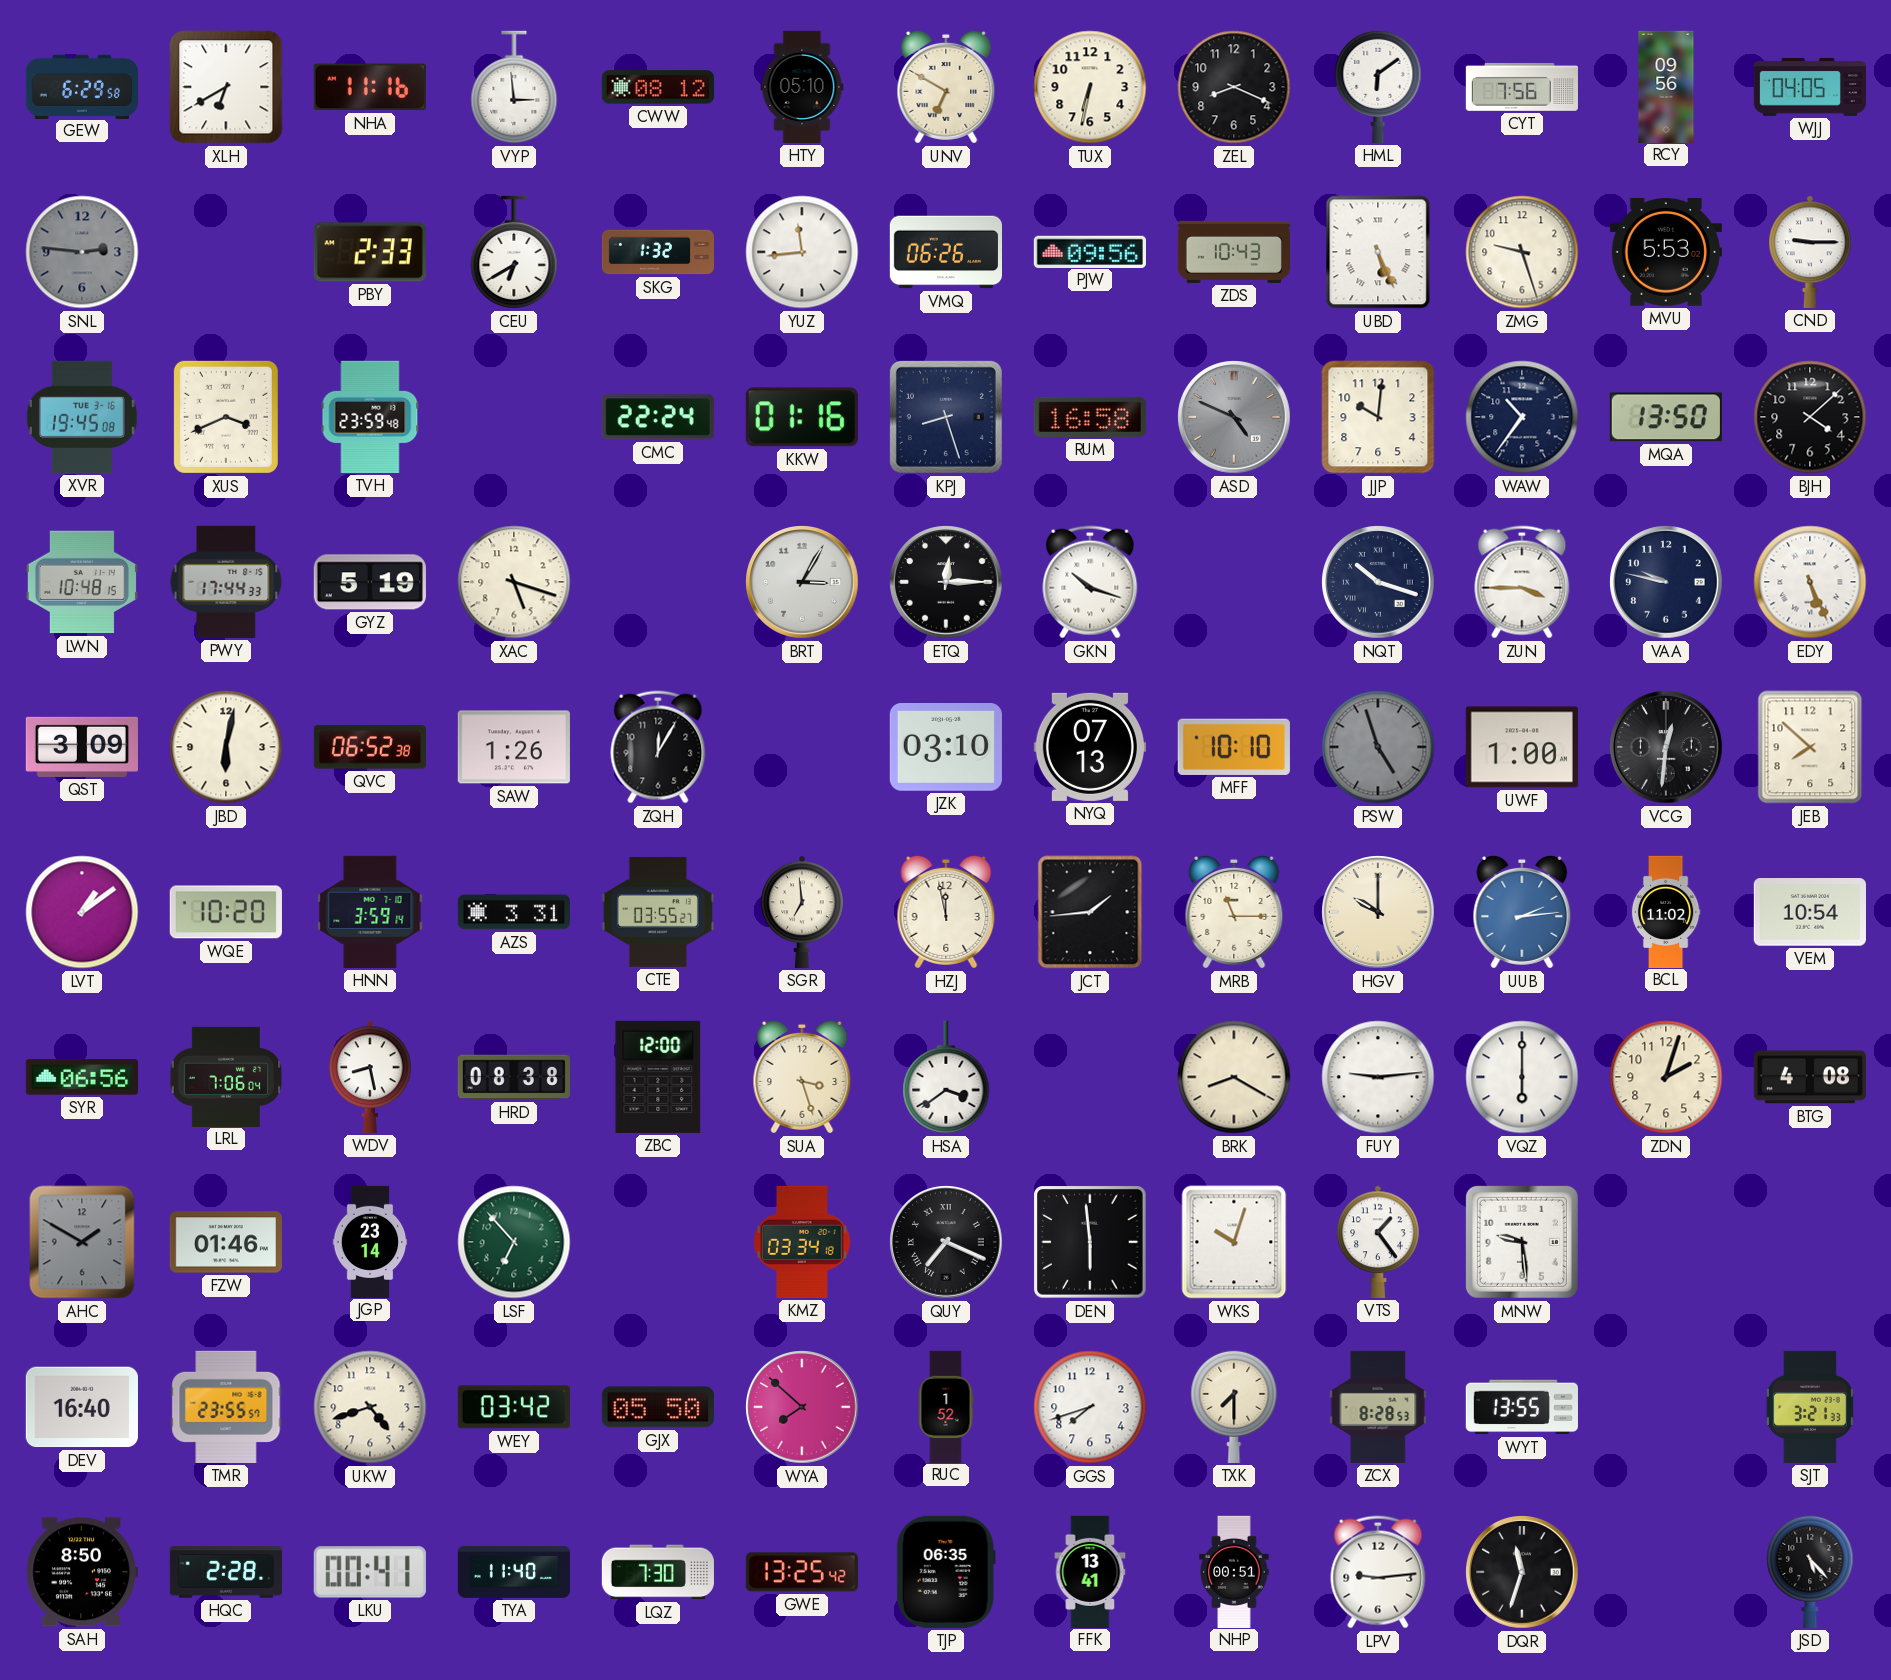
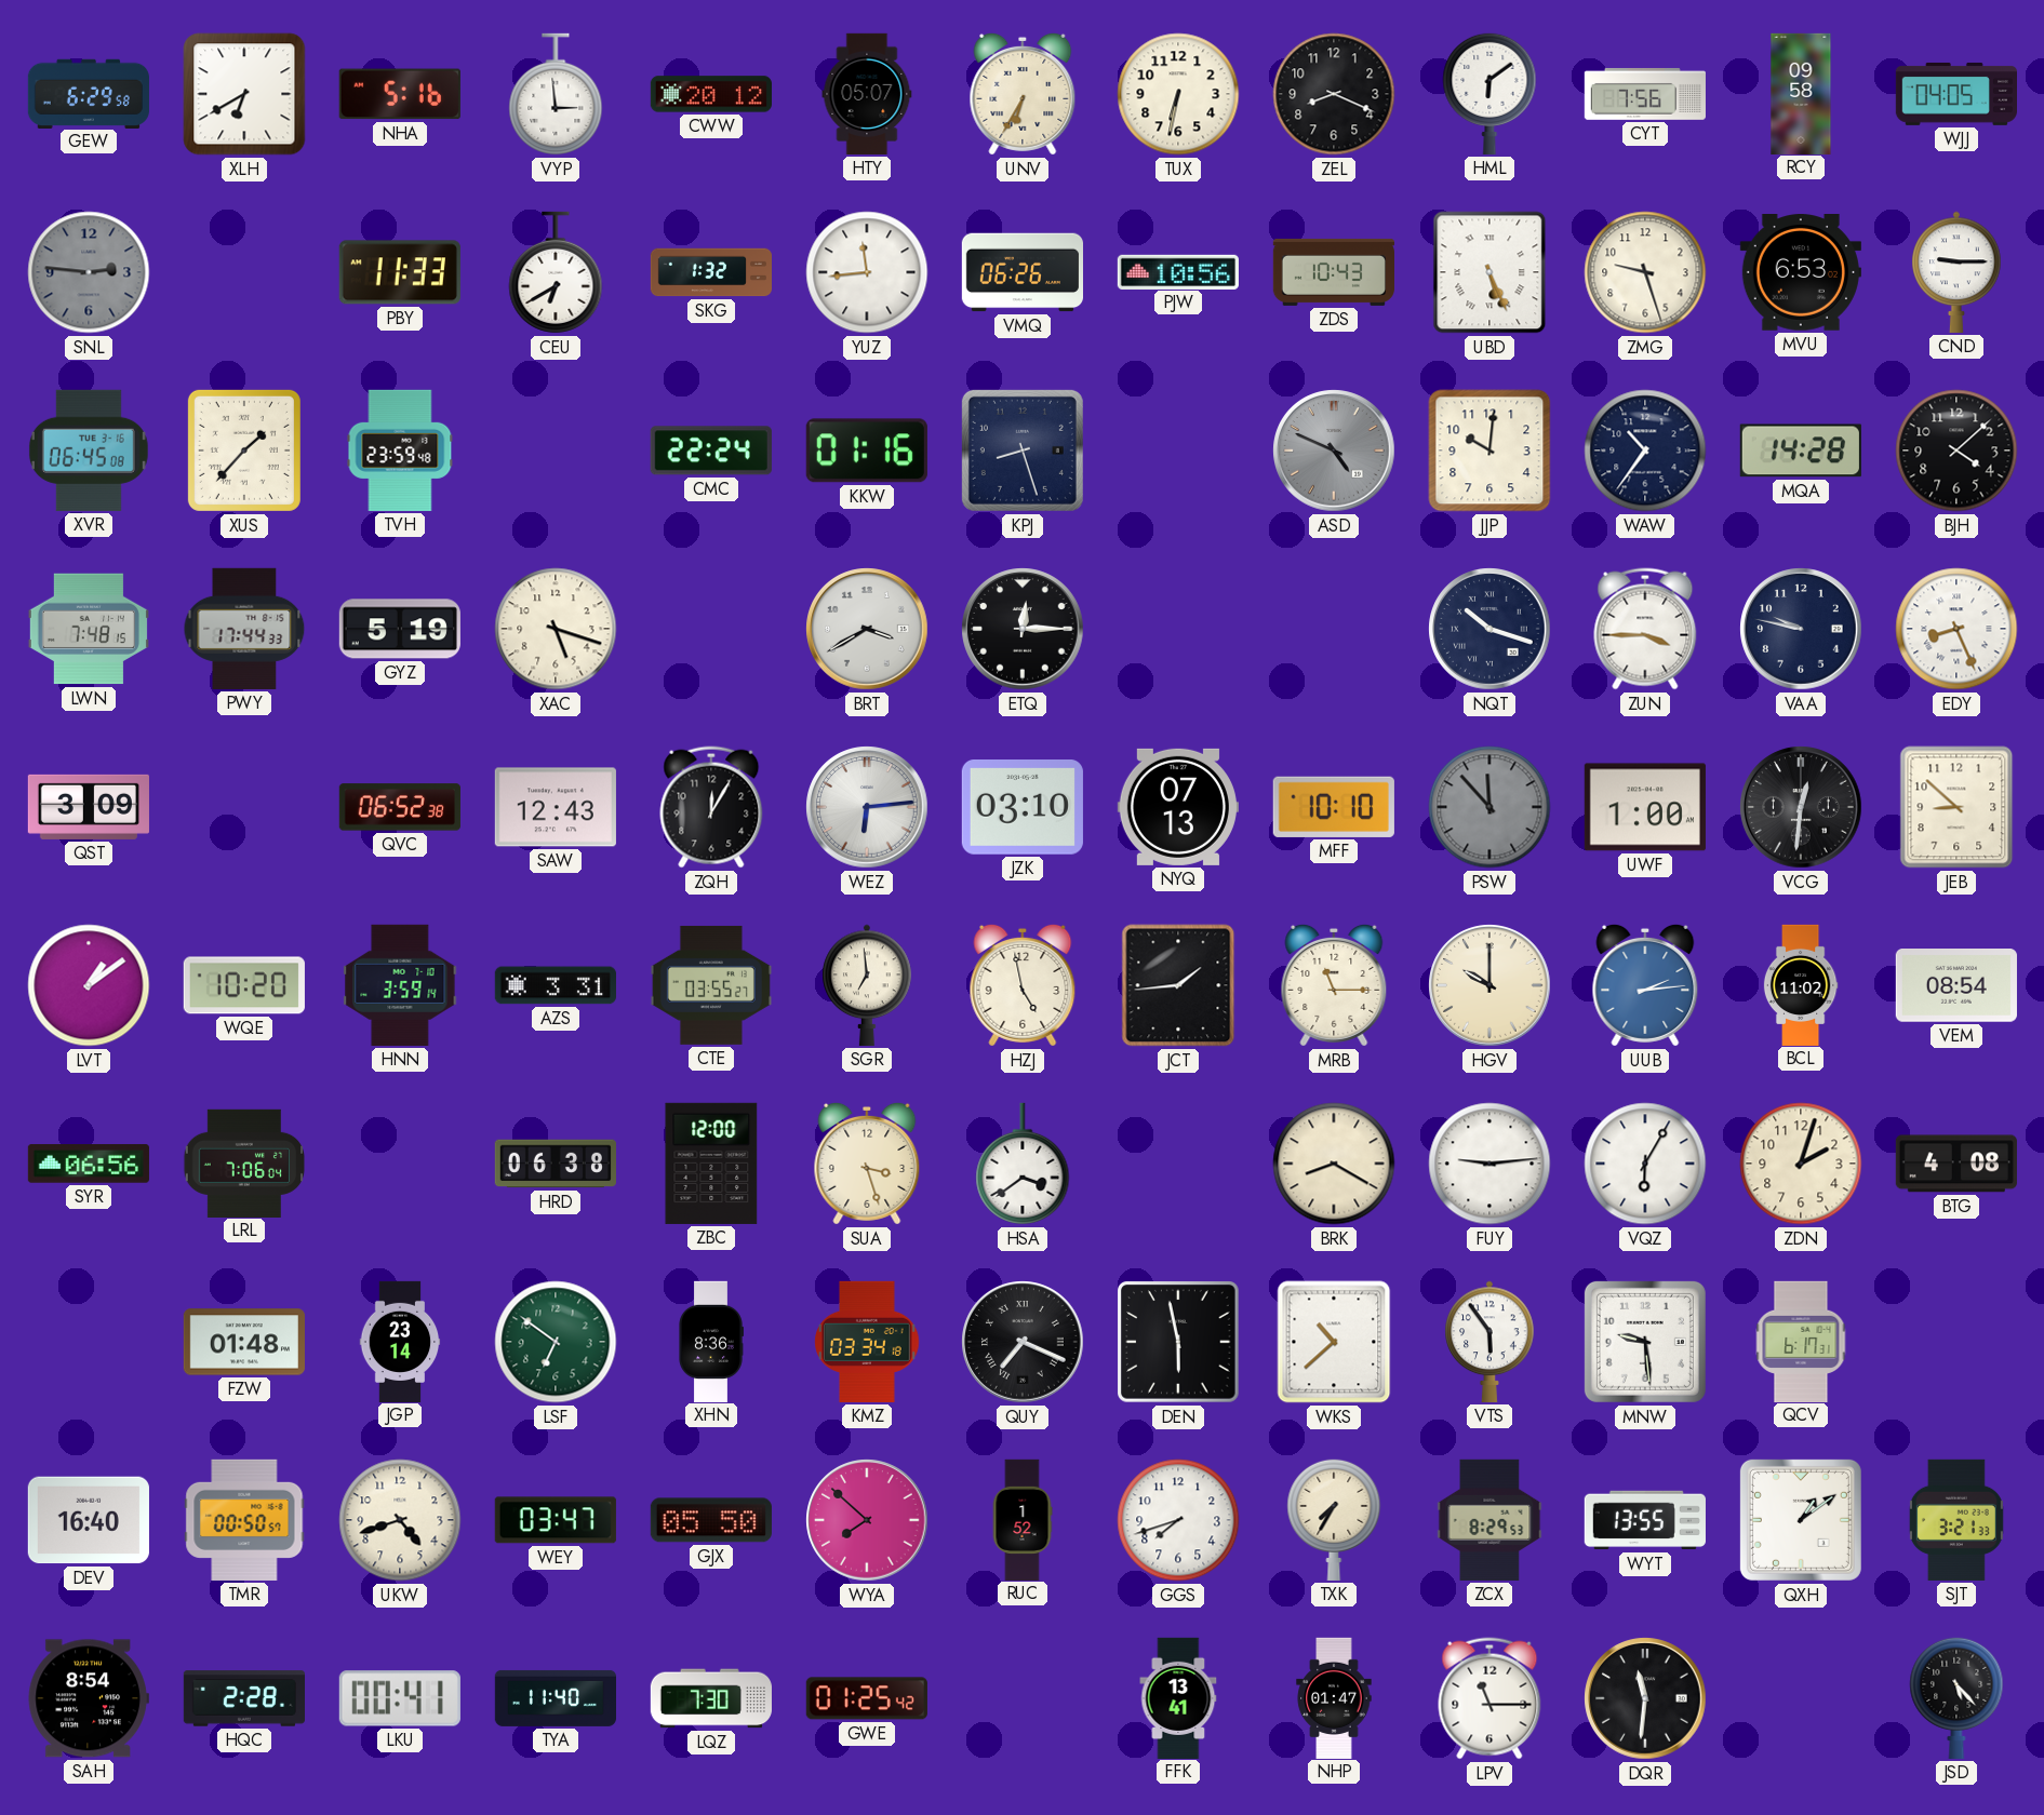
NHA: 11:16 -> 5:16 (400, 94)
CWW: 08:12 -> 20:12 (710, 94)
HTY: 05:10 -> 05:07 (867, 94)
UNV: 6:50 -> 6:35 (1023, 94)
RCY: 09:56 -> 09:58 (1801, 93)
PBY: 2:33 -> 11:33 (400, 272)
PJW: 09:56 -> 10:56 (1178, 271)
MVU: 5:53 -> 6:53 (1801, 273)
XVR: 19:45 -> 06:45 (89, 451)
XUS: 3:41 -> 1:37 (244, 451)
RUM: 16:58 -> none (1090, 417)
MQA: 13:50 -> 14:28 (1801, 451)
LWN: 10:48 -> 7:48 (89, 629)
BRT: 3:05 -> 3:40 (867, 629)
GKN: 10:18 -> none (1090, 582)
EDY: 5:26 -> 8:26 (1956, 629)
JBD: 6:02 -> none (226, 747)
SAW: 1:26 -> 12:43 (556, 807)
WEZ: none -> 6:14 (867, 807)
PSW: 4:57 -> 11:53 (1489, 807)
JEB: 7:52 -> 8:52 (1956, 807)
HZJ: 11:58 -> 4:58 (1023, 985)
VEM: 10:54 -> 08:54 (1956, 986)
WDV: 8:28 -> none (370, 1077)
HRD: 08:38 -> 06:38 (556, 1164)
VQZ: 6:00 -> 6:05 (1645, 1164)
AHC: 1:50 -> none (82, 1242)
FZW: 01:46 -> 01:48 (244, 1342)
LSF: 6:53 -> 6:51 (556, 1342)
XHN: none -> 8:36 (711, 1341)
DEN: 5:59 -> 5:58 (1179, 1343)
WKS: 10:03 -> 10:38 (1334, 1342)
VTS: 1:24 -> 5:54 (1489, 1342)
QCV: none -> 6:17 (1801, 1341)
TMR: 23:55 -> 00:50 (244, 1520)
WEY: 03:42 -> 03:47 (556, 1520)
TXK: 7:30 -> 7:35 (1334, 1519)
ZCX: 8:28 -> 8:29 (1489, 1520)
QXH: none -> 1:09 (1801, 1520)
SAH: 8:50 -> 8:54 (89, 1698)
GWE: 13:25 -> 01:25 (867, 1698)
TJP: 06:35 -> none (946, 1572)
NHP: 00:51 -> 01:47 (1334, 1697)
LPV: 9:14 -> 11:15 (1489, 1698)
DQR: 11:33 -> 11:31 (1645, 1698)
